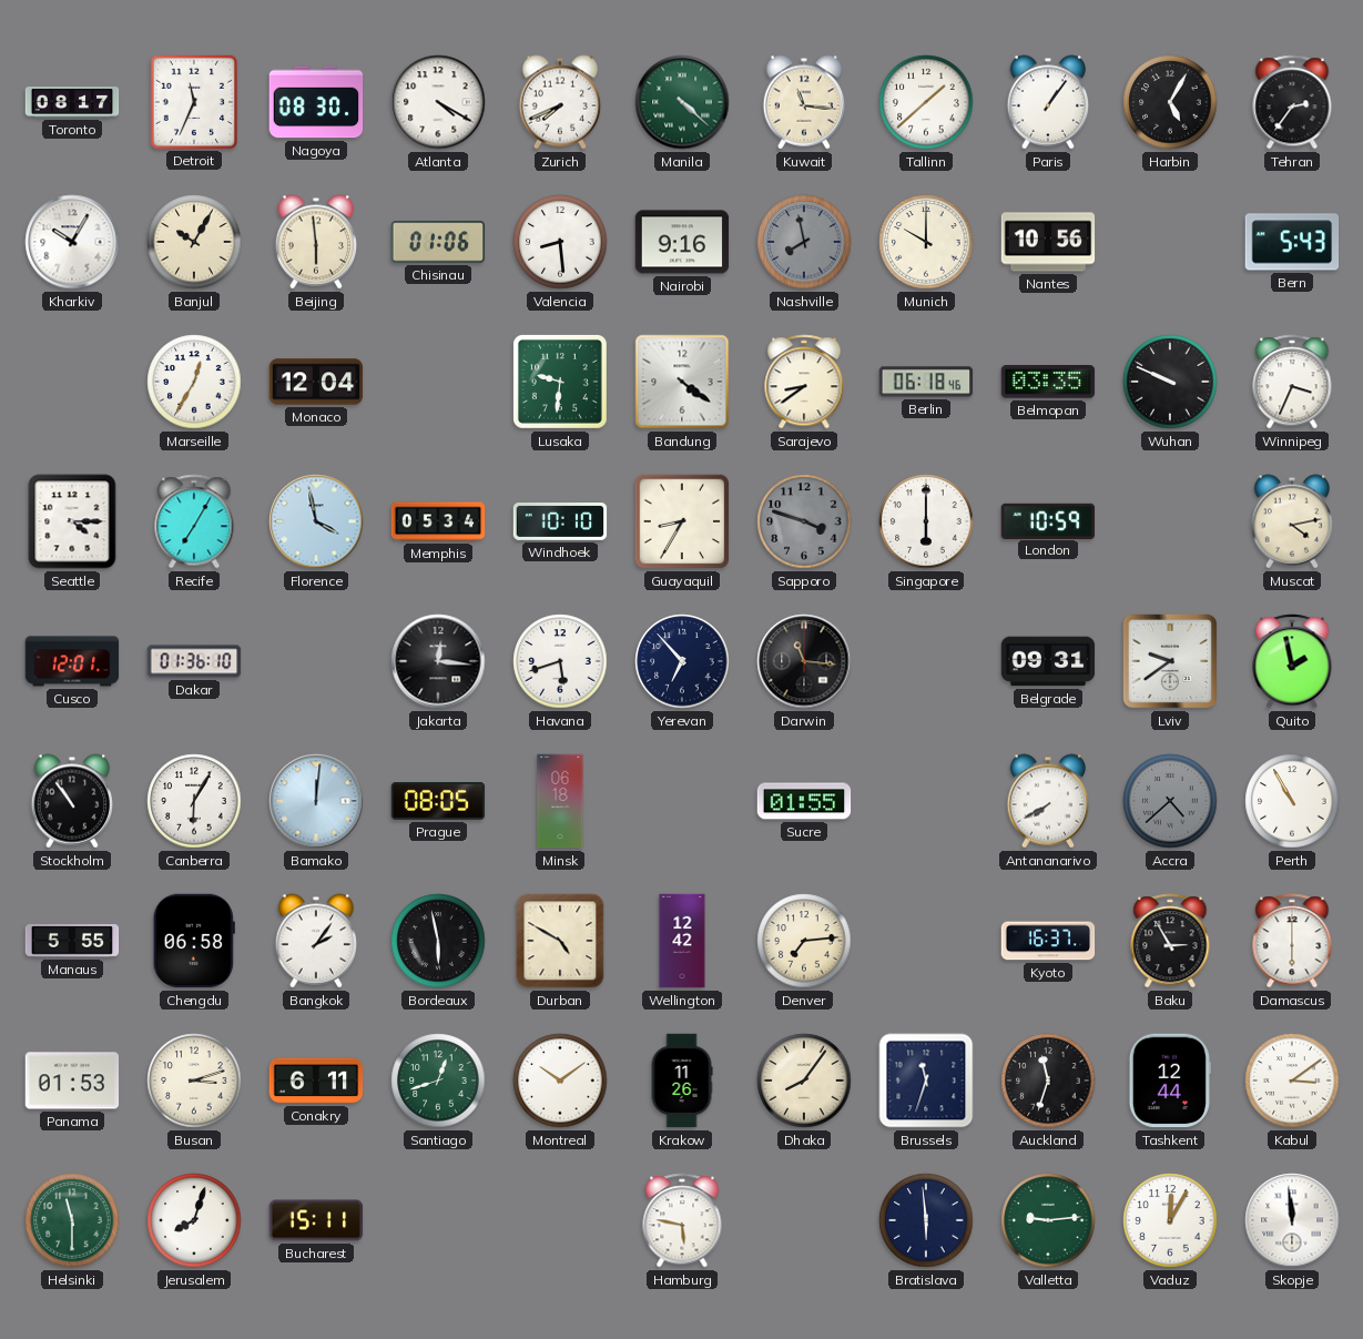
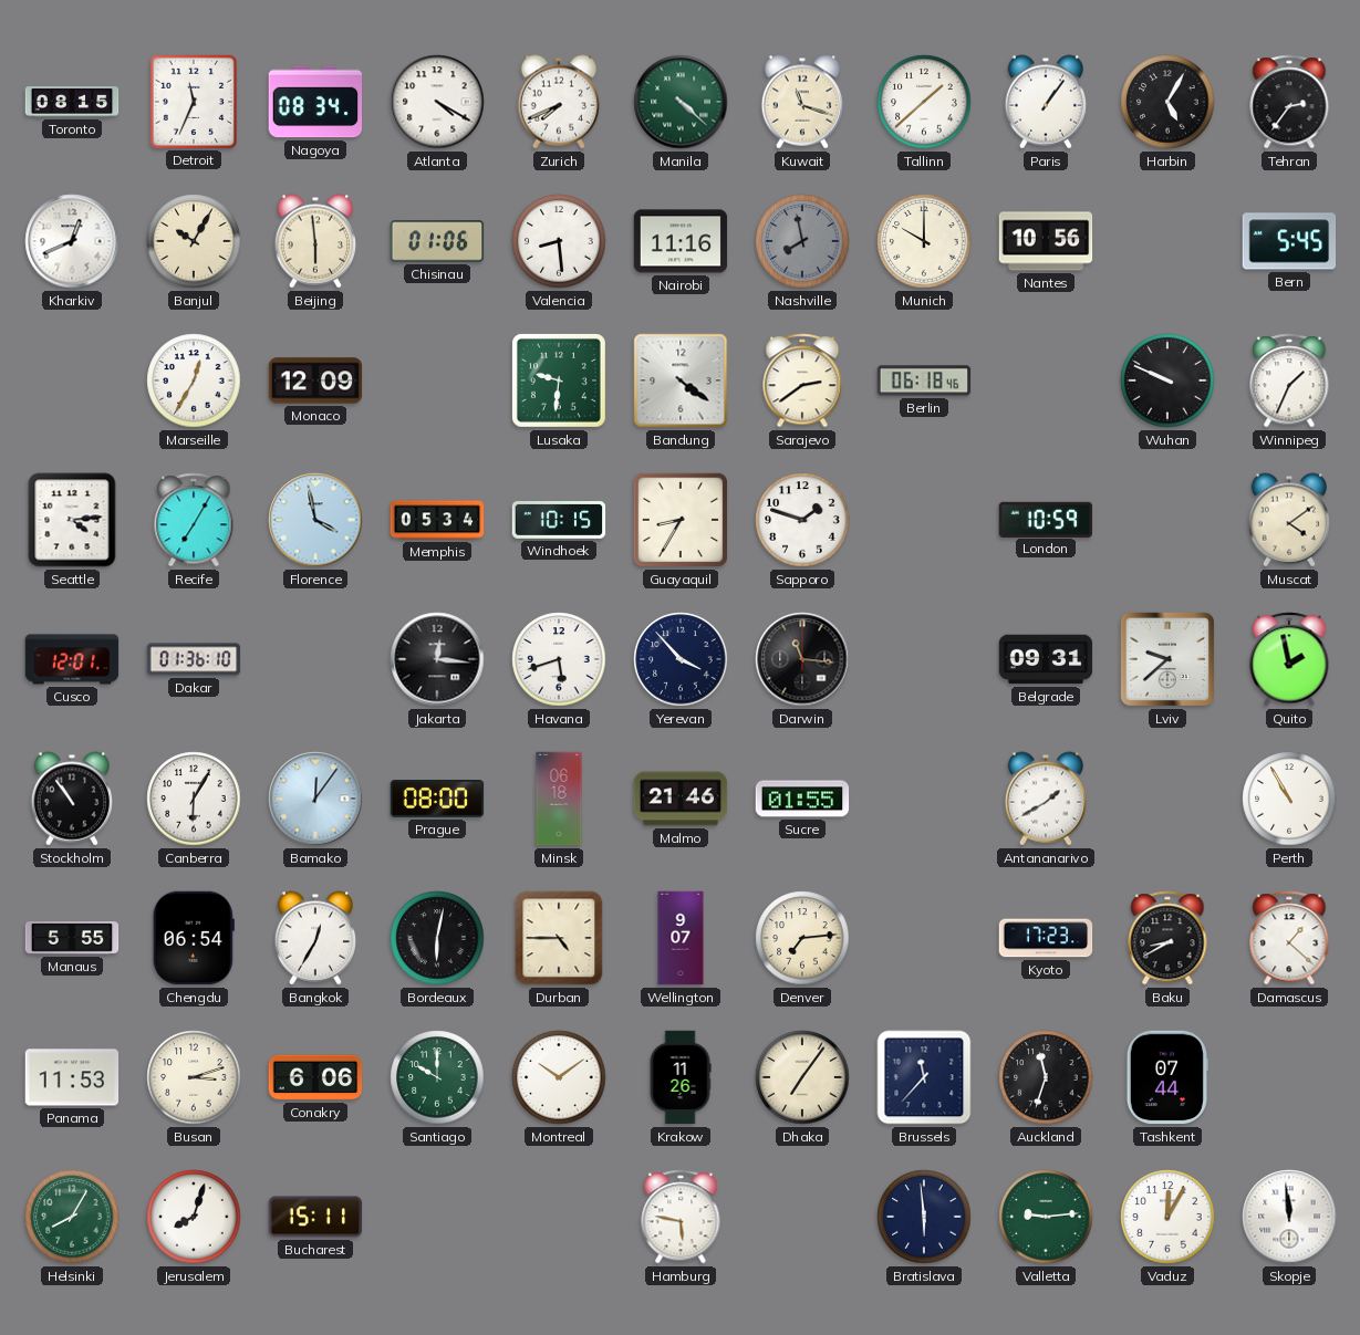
Toronto: 08:17 -> 08:15 (72, 103)
Nagoya: 08:30 -> 08:34 (315, 102)
Kuwait: 11:16 -> 11:18 (802, 102)
Kharkiv: 10:05 -> 12:41 (72, 241)
Nairobi: 9:16 -> 11:16 (681, 241)
Bern: 5:43 -> 5:45 (1289, 241)
Monaco: 12:04 -> 12:09 (315, 380)
Sarajevo: 8:39 -> 2:39 (802, 380)
Belmopan: 03:35 -> none (1048, 382)
Winnipeg: 3:34 -> 1:34 (1289, 380)
Seattle: 4:15 -> 4:14 (72, 520)
Windhoek: 10:10 -> 10:15 (559, 521)
Sapporo: 3:48 -> 1:48 (802, 520)
Sapporo dial: grey -> white (802, 520)
Singapore: 6:00 -> none (926, 521)
Muscat: 4:13 -> 4:09 (1289, 520)
Yerevan: 6:53 -> 3:53 (681, 659)
Lviv: 9:39 -> 9:38 (1167, 659)
Bamako: 12:01 -> 12:06 (315, 799)
Prague: 08:05 -> 08:00 (437, 800)
Malmo: none -> 21:46 (681, 799)
Antananarivo: 7:40 -> 1:40 (1046, 799)
Accra: 4:38 -> none (1170, 801)
Chengdu: 06:58 -> 06:54 (194, 938)
Bangkok: 2:06 -> 12:35 (315, 938)
Bordeaux: 5:58 -> 6:02 (437, 938)
Durban: 4:50 -> 4:45 (559, 938)
Wellington: 12:42 -> 9:07 (681, 938)
Kyoto: 16:37 -> 17:23 (1046, 938)
Baku: 2:55 -> 8:40 (1167, 938)
Damascus: 6:00 -> 1:22 (1289, 938)
Panama: 01:53 -> 11:53 (72, 1077)
Conakry: 6:11 -> 6:06 (315, 1077)
Santiago: 12:42 -> 10:00 (437, 1077)
Dhaka: 8:06 -> 7:06 (802, 1077)
Brussels: 11:33 -> 11:37 (924, 1077)
Tashkent: 12:44 -> 07:44 (1167, 1077)
Kabul: 3:09 -> none (1292, 1081)
Helsinki: 11:30 -> 8:05 (72, 1217)
